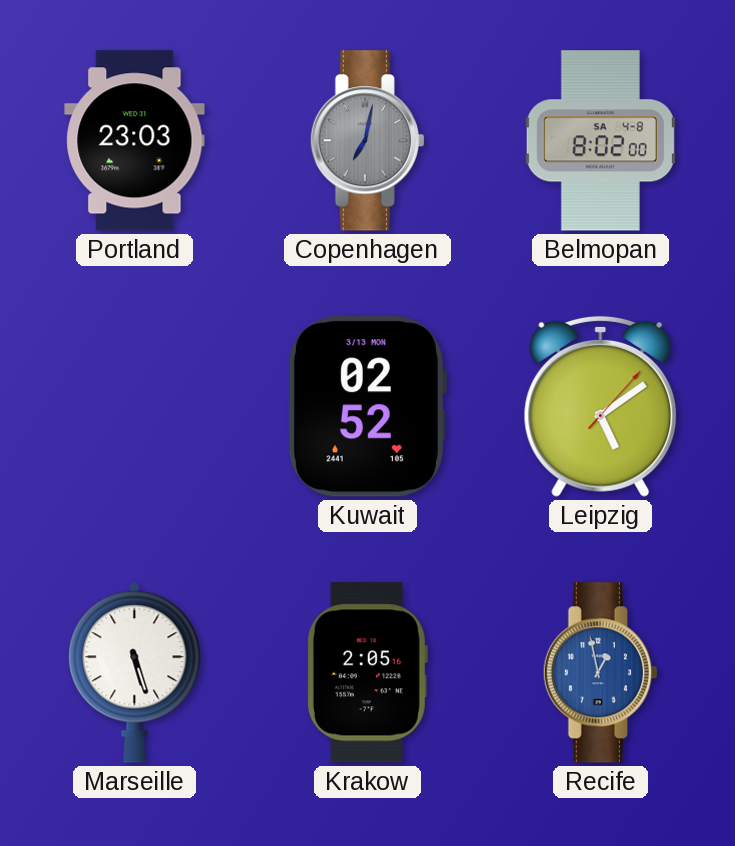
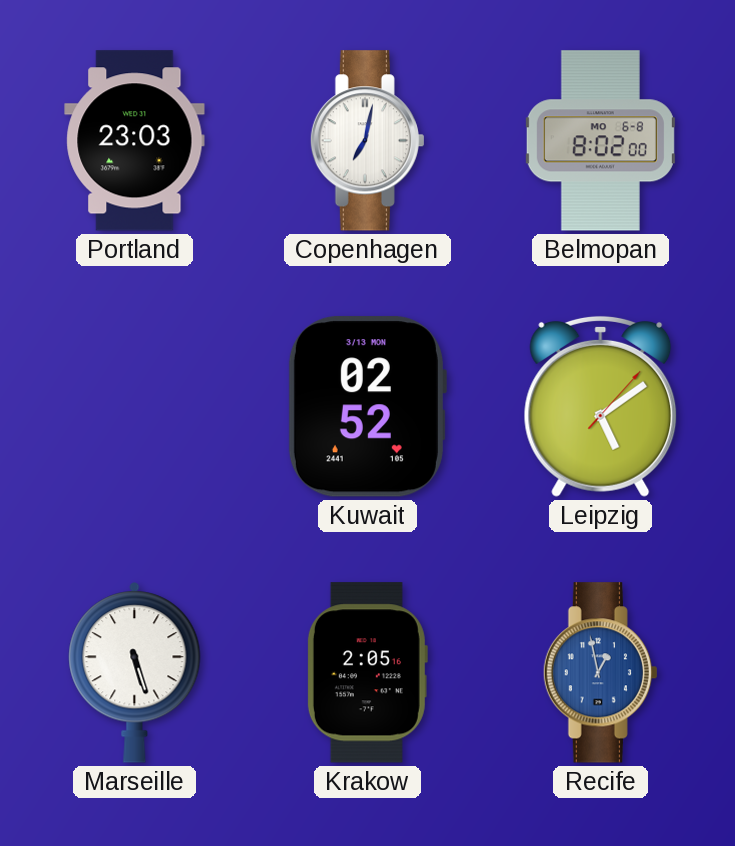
Copenhagen dial: grey -> white (367, 141)
Belmopan date: SA 4-8 -> MO 6-8 (600, 141)
